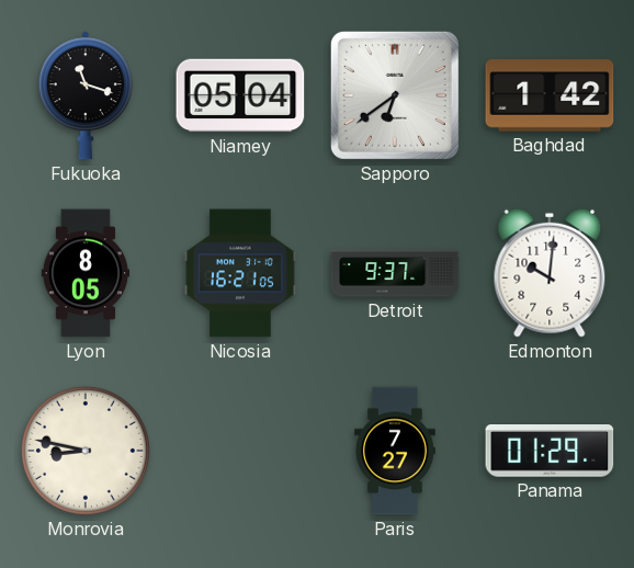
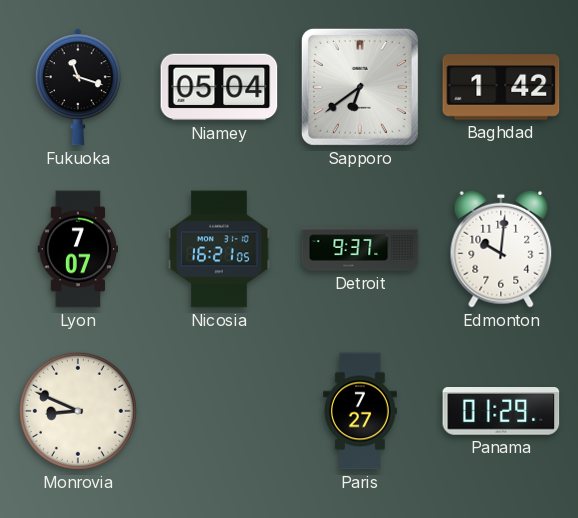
Lyon: 8:05 -> 7:07 (77, 249)
Monrovia: 8:47 -> 8:49 (78, 411)
